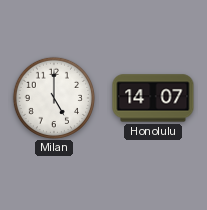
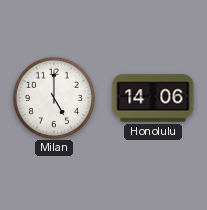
Honolulu: 14:07 -> 14:06 (153, 98)
